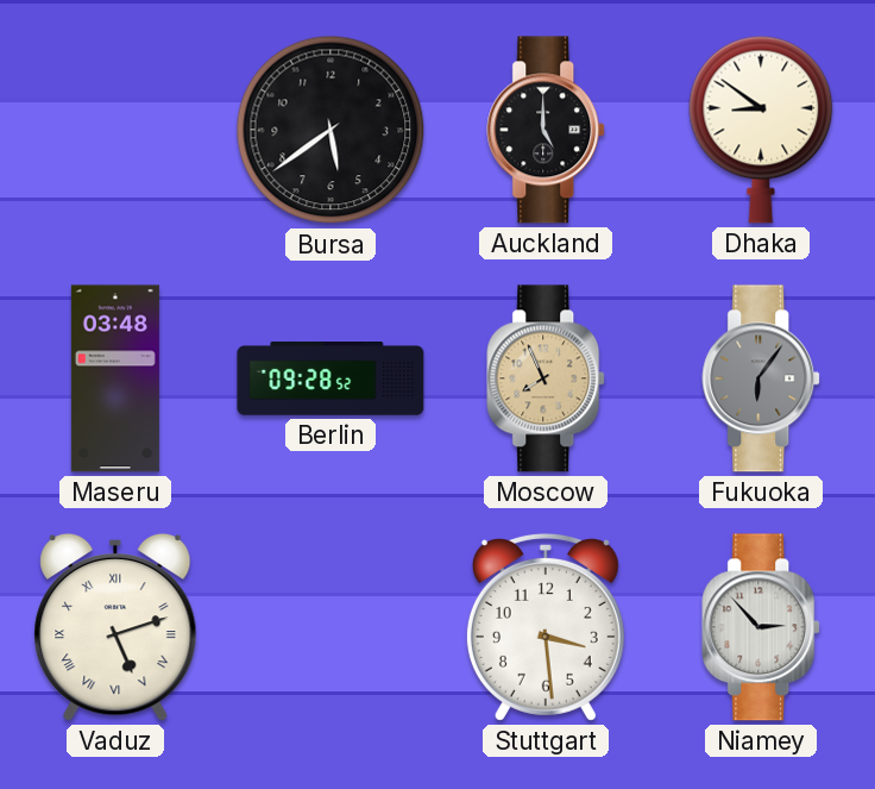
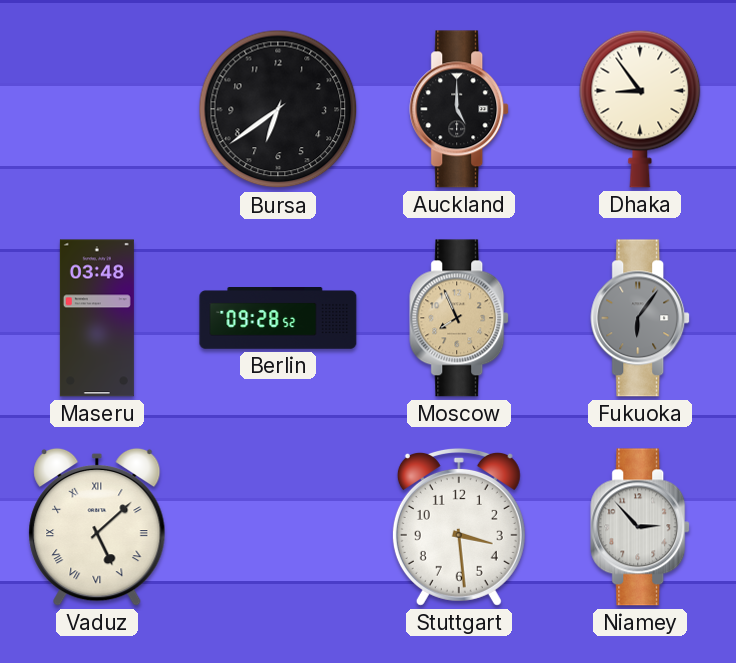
Bursa: 5:39 -> 6:39 (278, 109)
Dhaka: 8:51 -> 8:54 (640, 109)
Vaduz: 5:12 -> 5:08 (97, 527)
